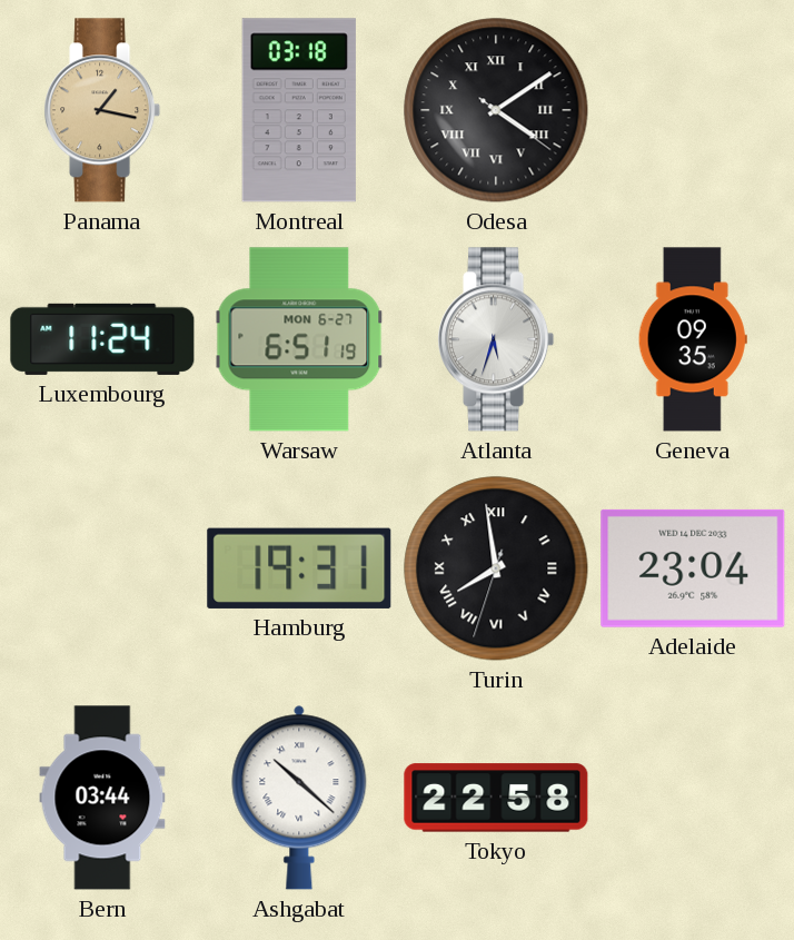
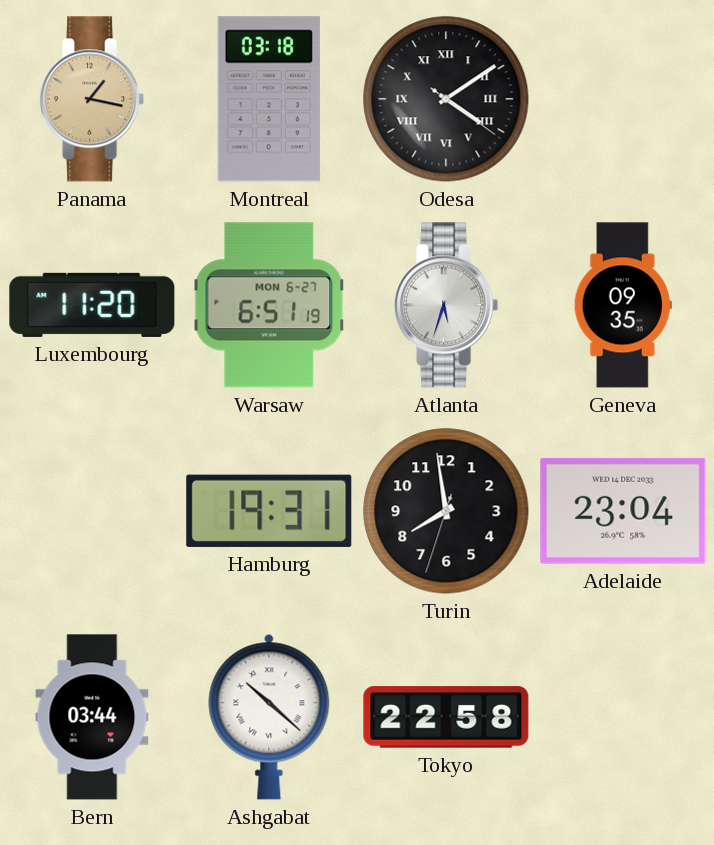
Luxembourg: 11:24 -> 11:20 (92, 305)
Turin numerals: Roman -> Arabic (446, 511)
